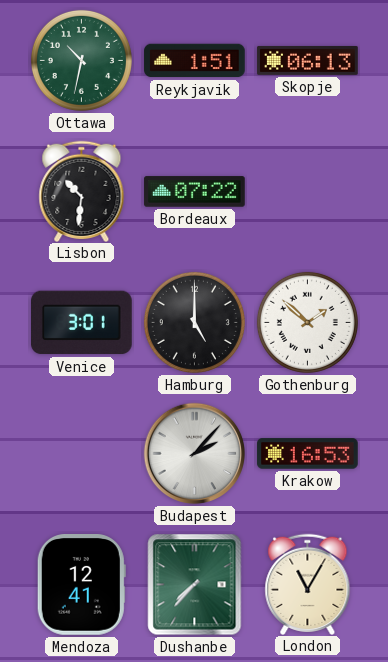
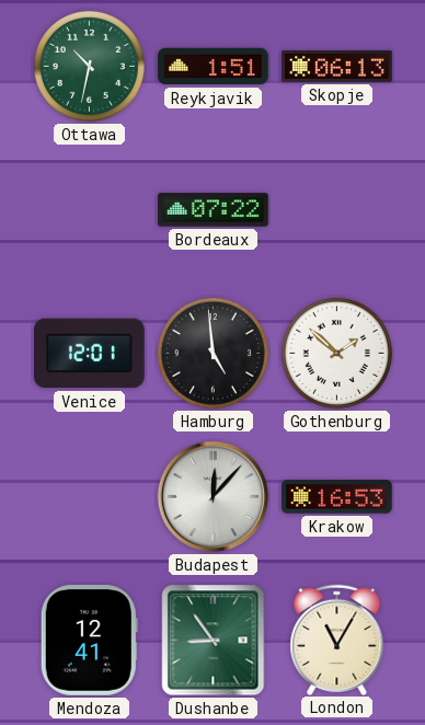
Lisbon: 10:31 -> none (82, 191)
Venice: 3:01 -> 12:01 (90, 354)
Hamburg: 5:00 -> 4:59 (213, 353)
Budapest: 2:07 -> 12:07 (214, 497)
Dushanbe: 7:37 -> 8:54 (214, 641)
